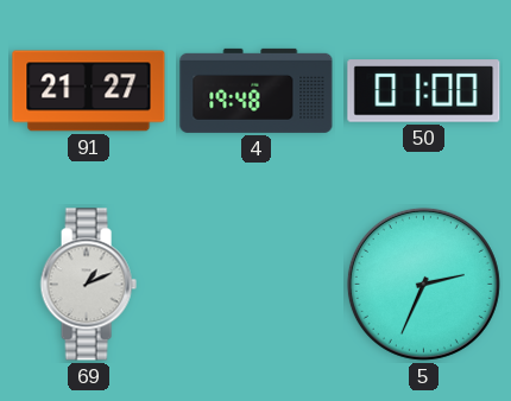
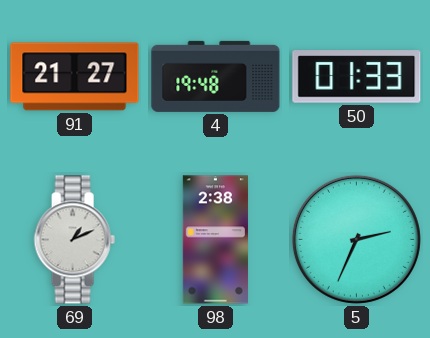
50: 01:00 -> 01:33 (357, 77)
98: none -> 2:38 (215, 240)
